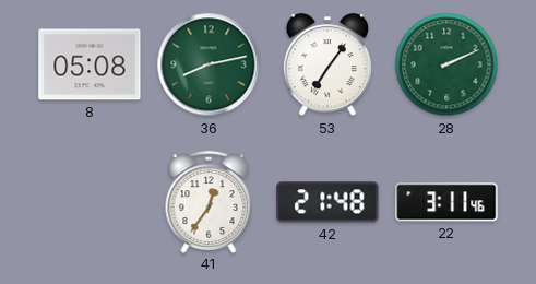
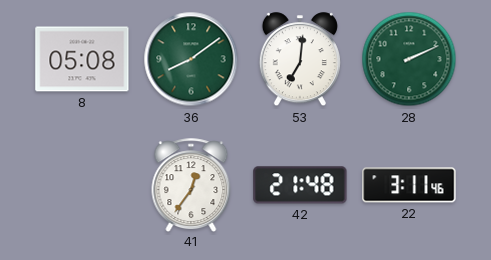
36: 8:13 -> 8:09 (191, 59)
53: 7:06 -> 7:01 (300, 60)
